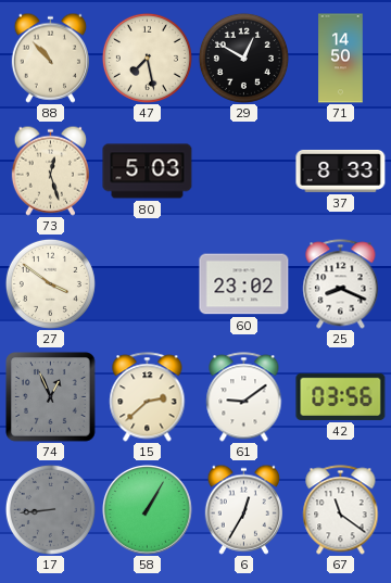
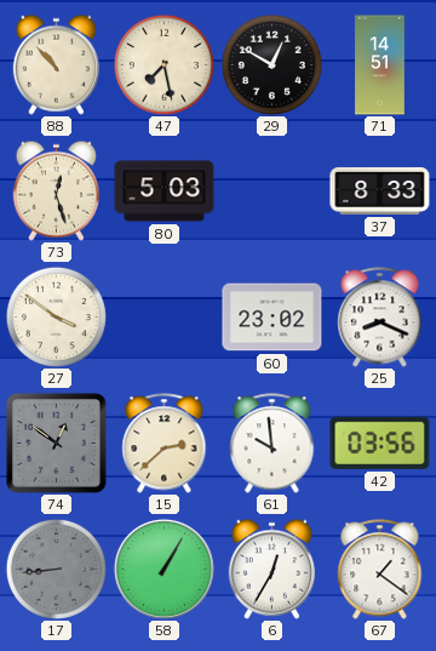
71: 14:50 -> 14:51 (380, 65)
74: 12:56 -> 12:51 (57, 444)
61: 9:09 -> 9:59 (272, 444)
67: 11:21 -> 1:21 (380, 570)
